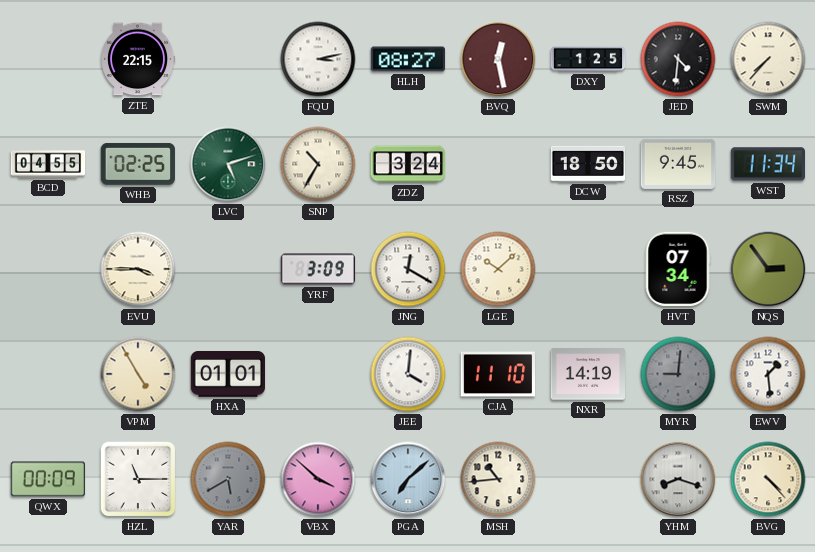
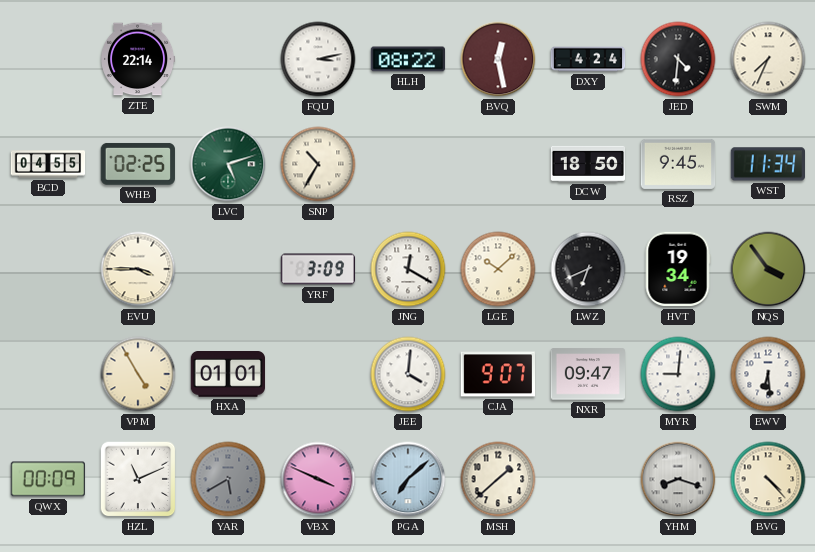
ZTE: 22:15 -> 22:14 (138, 59)
HLH: 08:27 -> 08:22 (408, 59)
DXY: 1:25 -> 4:24 (588, 59)
SWM: 7:37 -> 7:34 (768, 59)
ZDZ: 3:24 -> none (408, 164)
LWZ: none -> 6:41 (588, 269)
HVT: 07:34 -> 19:34 (678, 269)
NQS: 2:54 -> 3:54 (768, 269)
CJA: 11:10 -> 9:07 (497, 374)
NXR: 14:19 -> 09:47 (588, 374)
MYR dial: grey -> white (678, 374)
EWV: 1:29 -> 6:29 (768, 374)
HZL: 11:15 -> 11:11 (138, 479)
VBX: 3:52 -> 3:49 (318, 479)
MSH: 10:44 -> 1:38 (498, 479)
